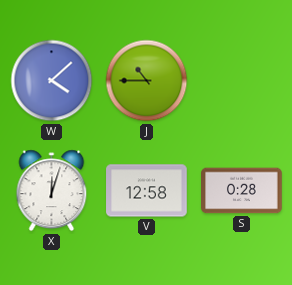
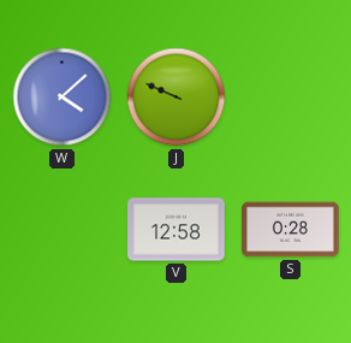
J: 10:45 -> 9:49 (177, 97)
X: 12:03 -> none (52, 191)
